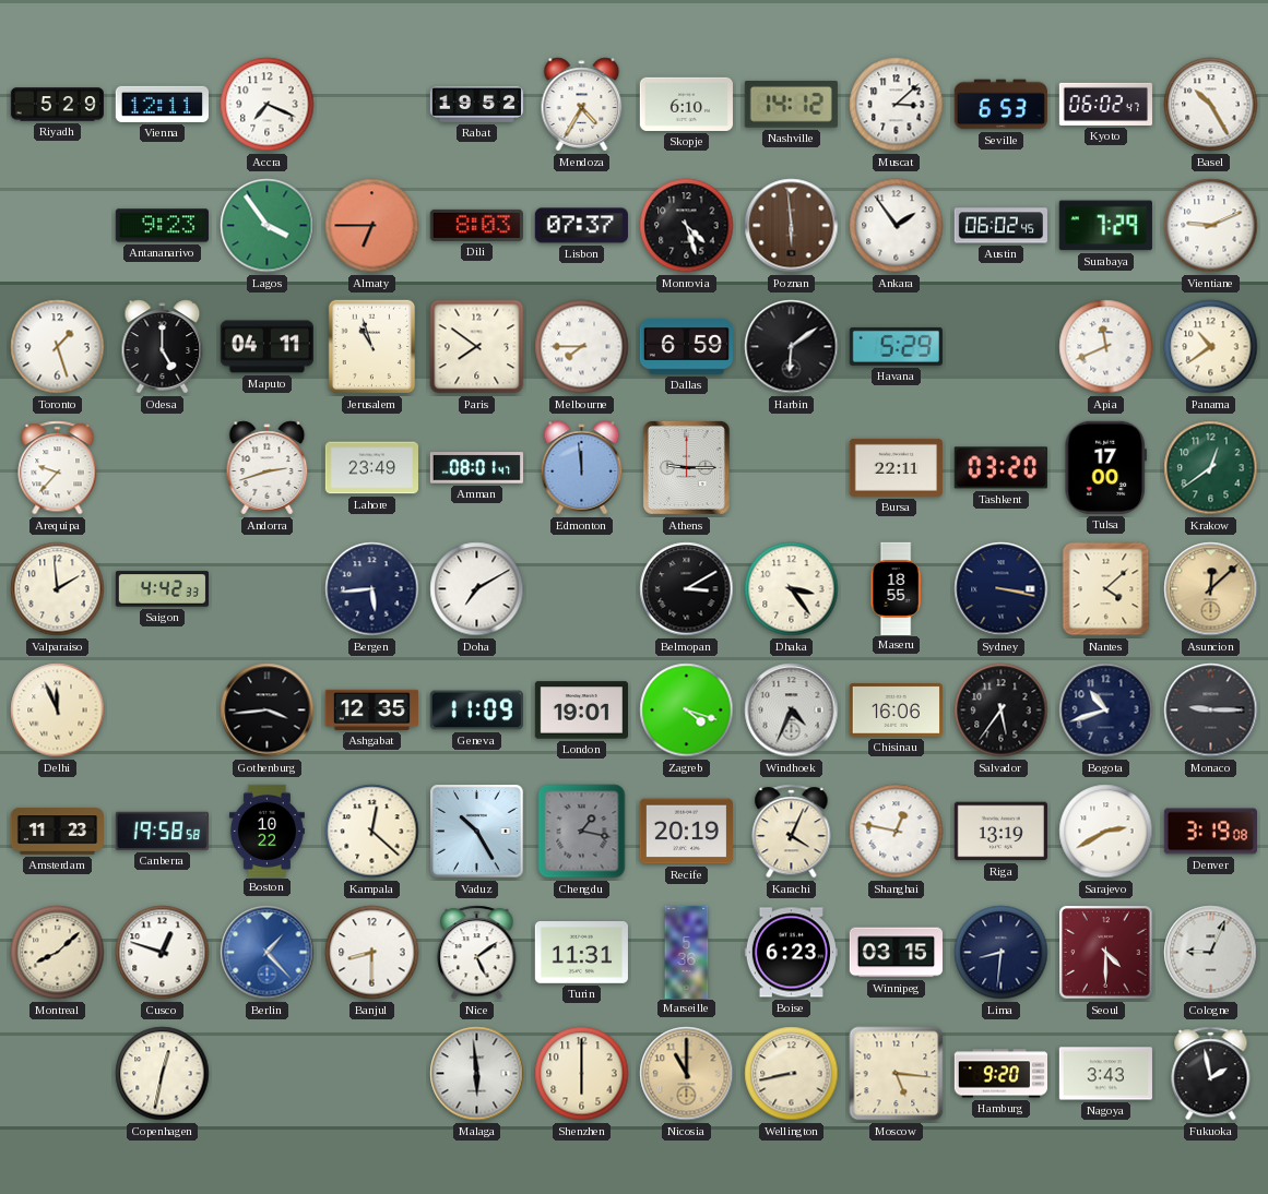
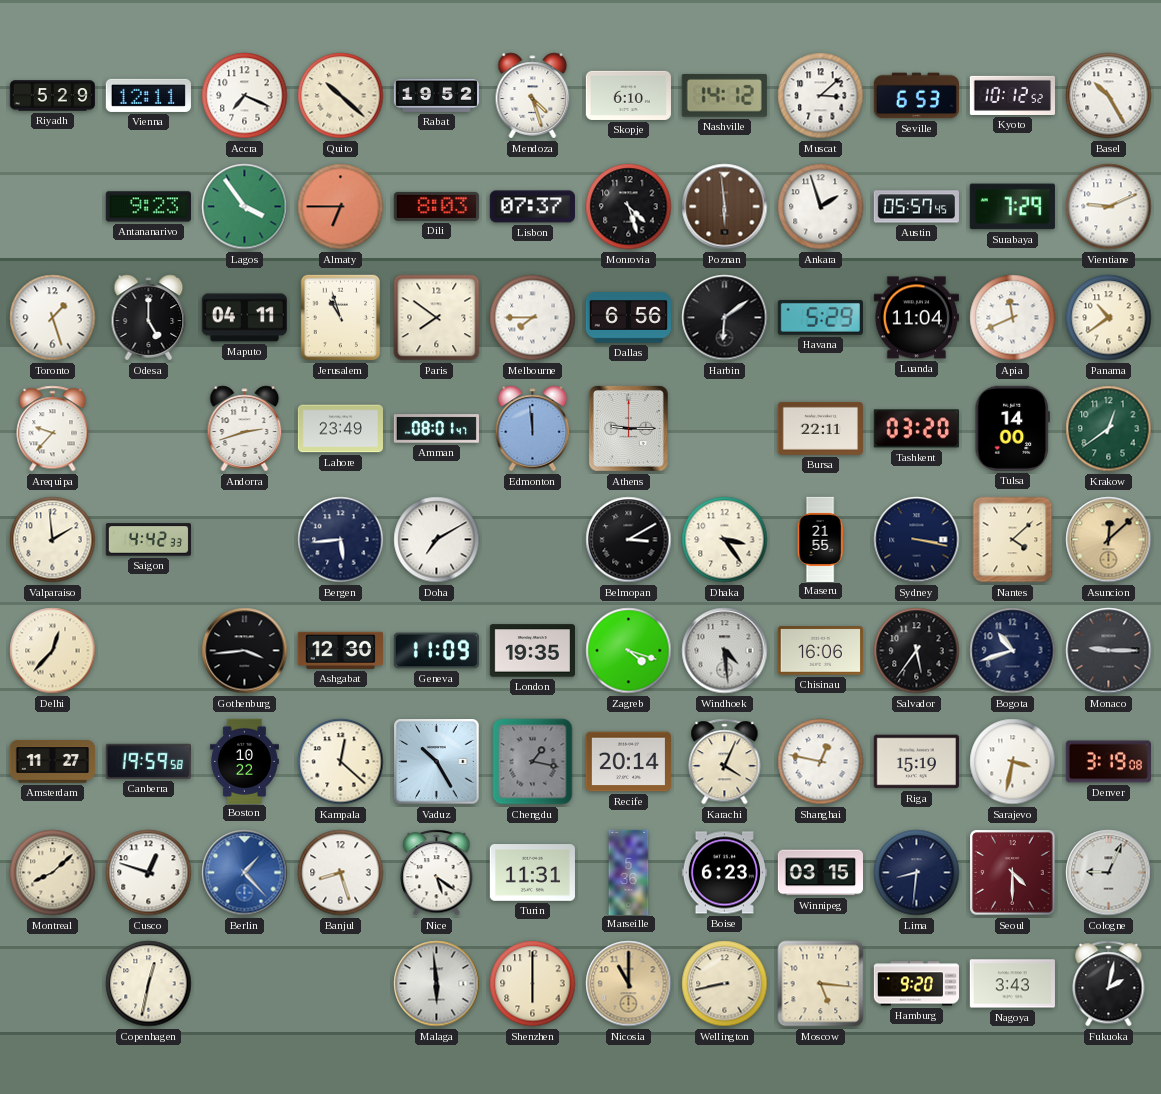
Quito: none -> 10:22 (341, 96)
Mendoza: 4:35 -> 4:27 (533, 96)
Kyoto: 06:02 -> 10:12 (1012, 95)
Ankara: 1:54 -> 1:57 (821, 207)
Austin: 06:02 -> 05:57 (916, 207)
Dallas: 6:59 -> 6:56 (628, 318)
Luanda: none -> 11:04 (916, 318)
Tulsa: 17:00 -> 14:00 (1012, 428)
Maseru: 18:55 -> 21:55 (820, 539)
Delhi: 11:56 -> 12:37 (53, 651)
Ashgabat: 12:35 -> 12:30 (340, 650)
London: 19:01 -> 19:35 (532, 651)
Windhoek: 4:34 -> 4:29 (725, 651)
Amsterdam: 11:23 -> 11:27 (52, 762)
Canberra: 19:58 -> 19:59 (148, 761)
Recife: 20:19 -> 20:14 (628, 762)
Riga: 13:19 -> 15:19 (916, 762)
Sarajevo: 2:40 -> 3:32 (1013, 762)
Banjul: 8:30 -> 8:27 (341, 873)
Nice: 5:09 -> 5:21 (437, 873)
Fukuoka: 1:58 -> 2:02 (1109, 984)
